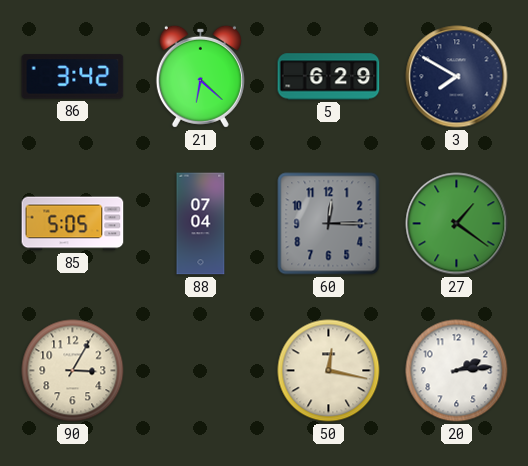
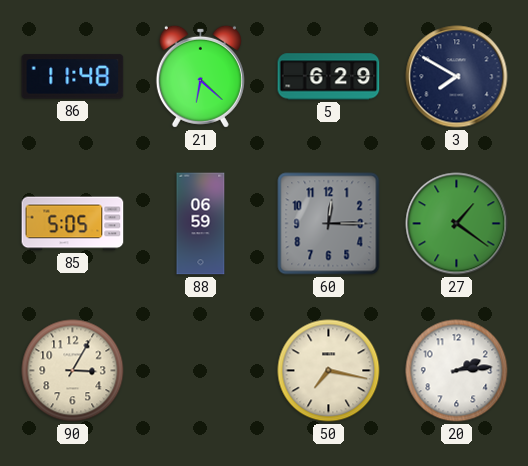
86: 3:42 -> 11:48 (73, 77)
88: 07:04 -> 06:59 (201, 224)
50: 12:17 -> 7:17 (329, 371)
